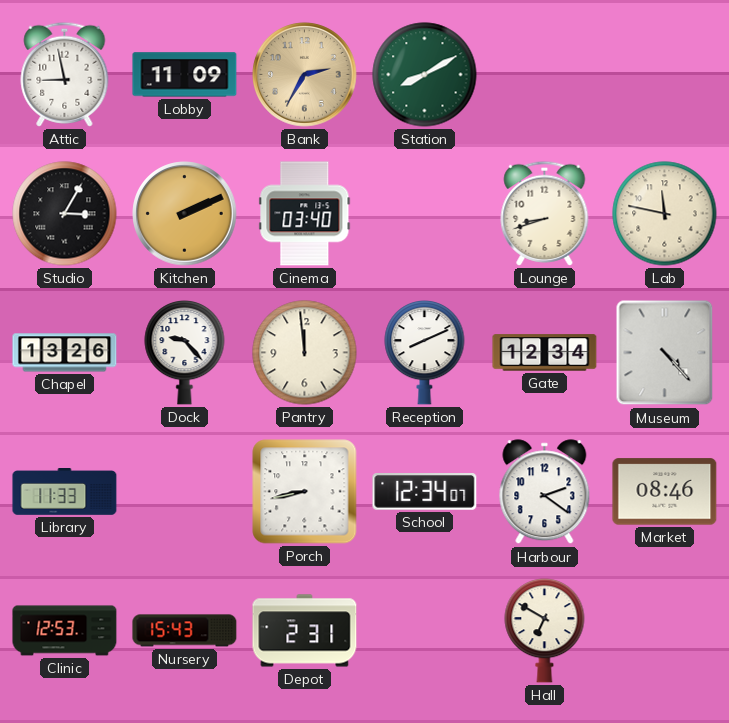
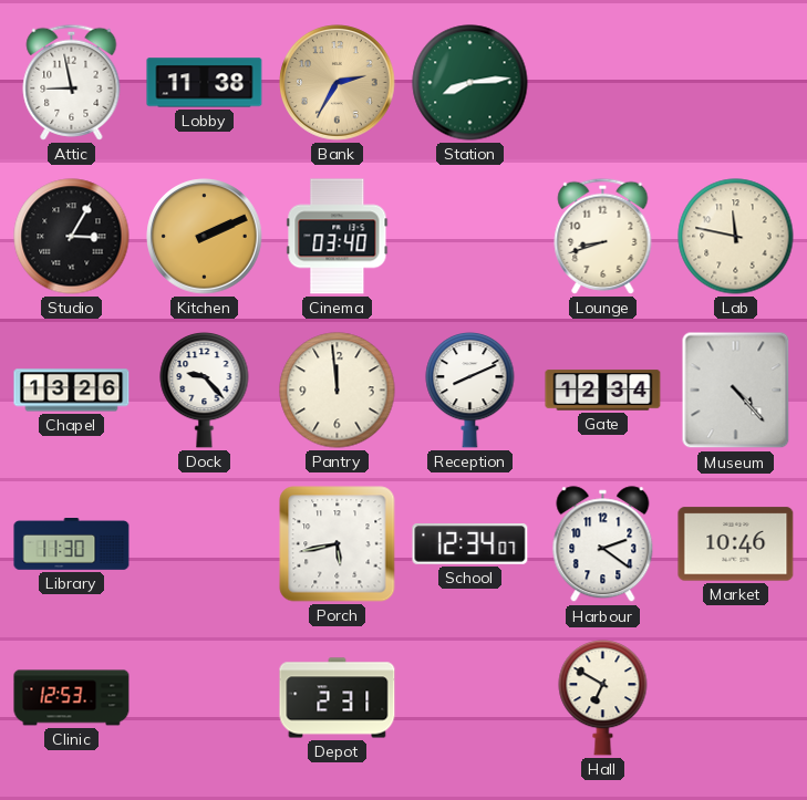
Lobby: 11:09 -> 11:38 (205, 83)
Station: 8:10 -> 8:14 (470, 83)
Library: 11:33 -> 11:30 (72, 544)
Porch: 8:43 -> 5:43 (338, 544)
Market: 08:46 -> 10:46 (736, 544)
Nursery: 15:43 -> none (185, 631)
